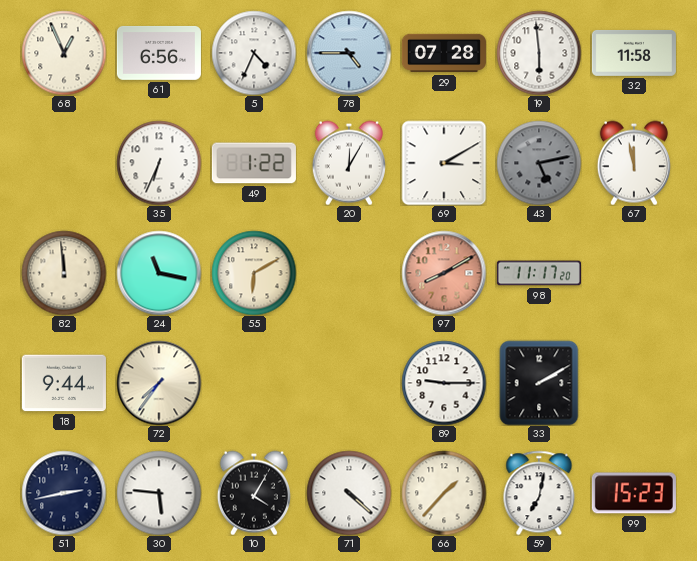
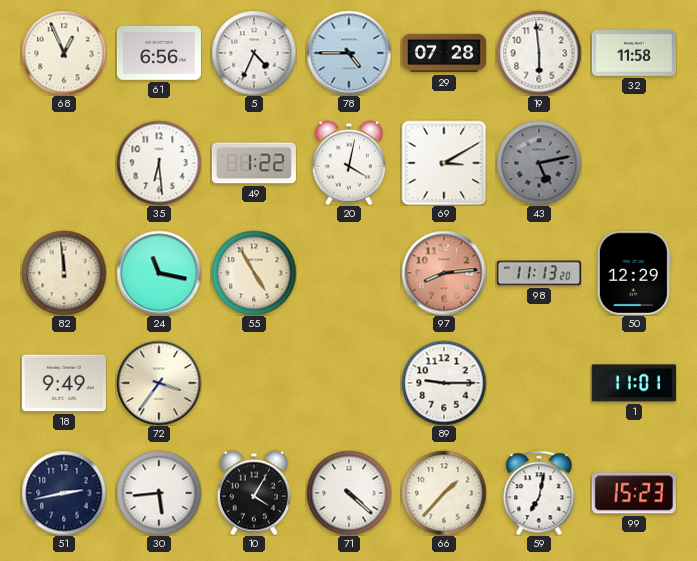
35: 6:34 -> 6:29 (159, 163)
20: 12:05 -> 4:02 (349, 163)
67: 11:58 -> none (634, 163)
55: 6:10 -> 4:55 (254, 273)
97: 8:10 -> 8:14 (444, 273)
98: 11:17 -> 11:13 (539, 273)
50: none -> 12:29 (634, 273)
18: 9:44 -> 9:49 (64, 383)
72: 7:36 -> 3:36 (159, 383)
33: 2:10 -> none (539, 383)
1: none -> 11:01 (634, 383)
30: 5:46 -> 5:44 (159, 493)
